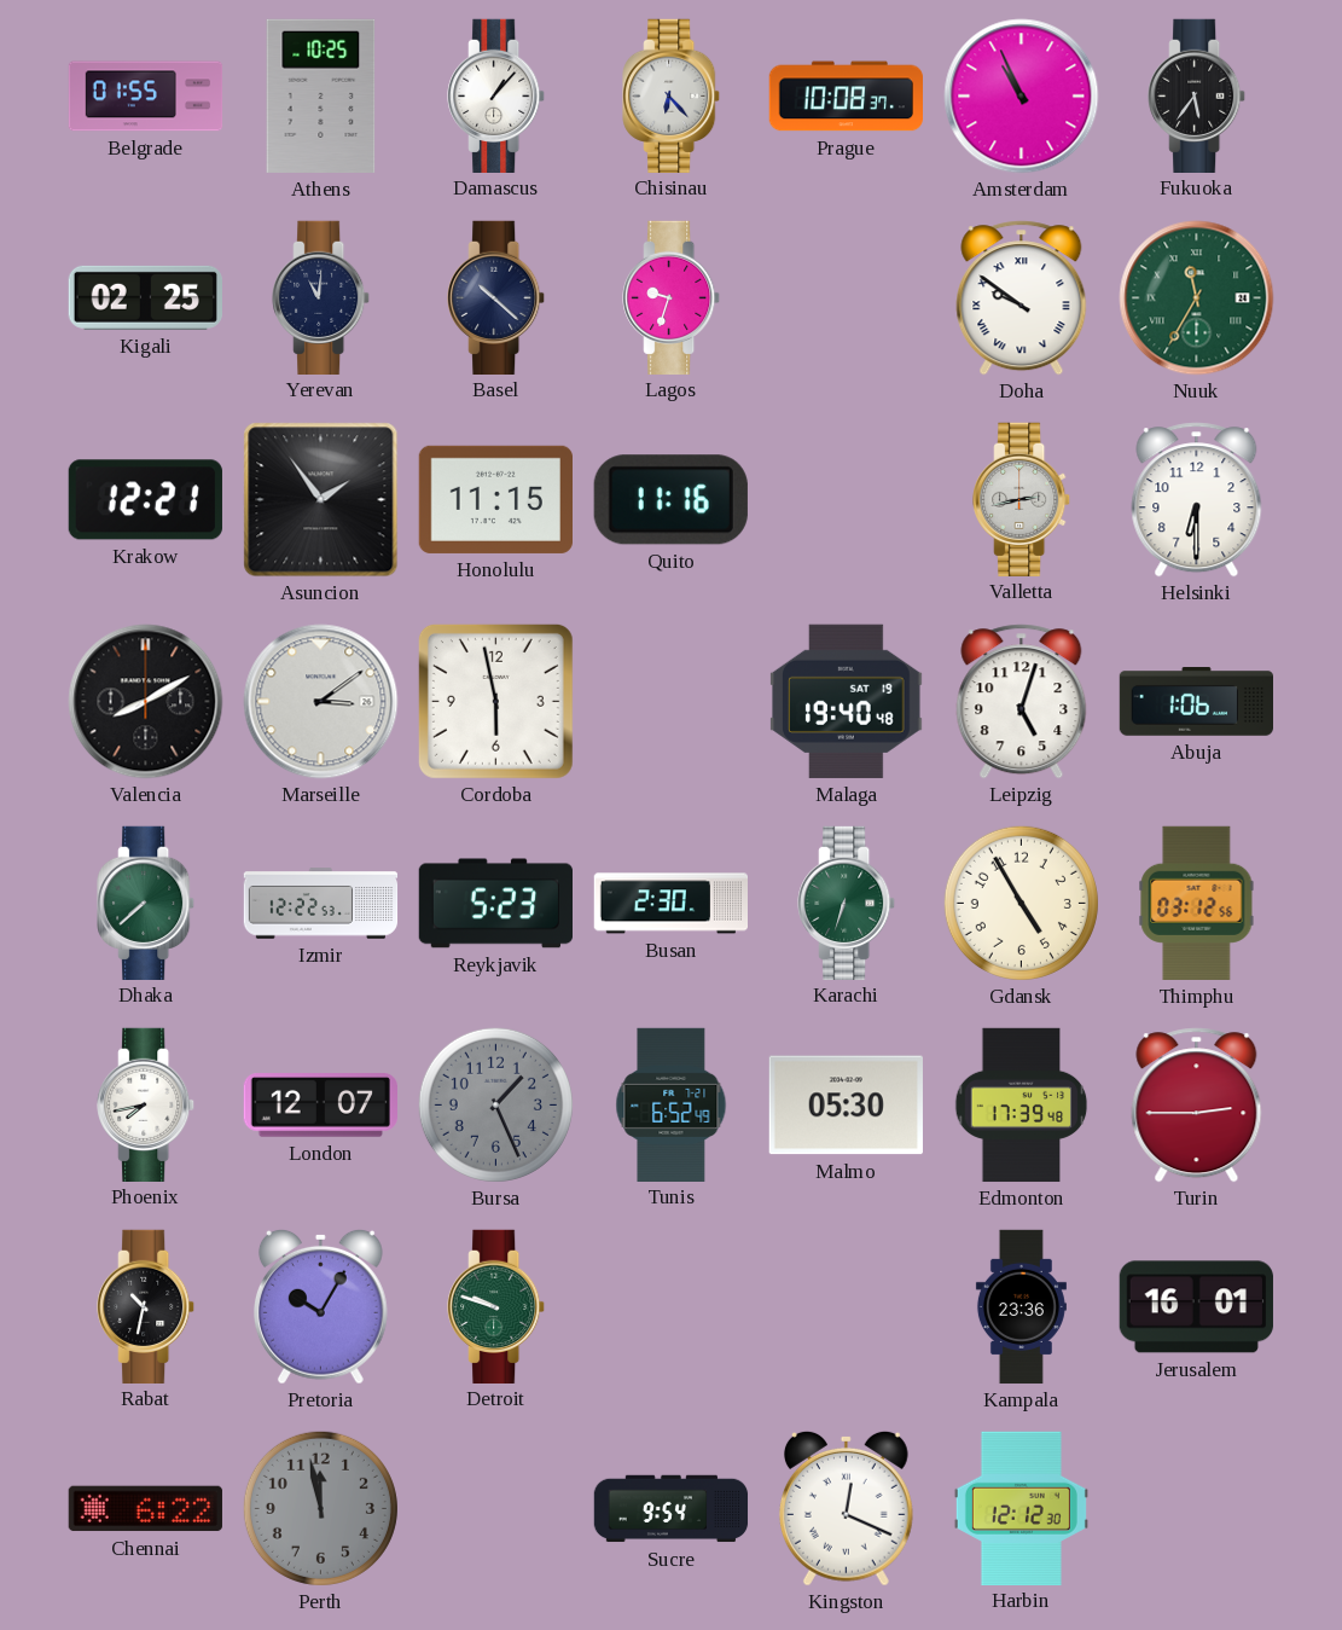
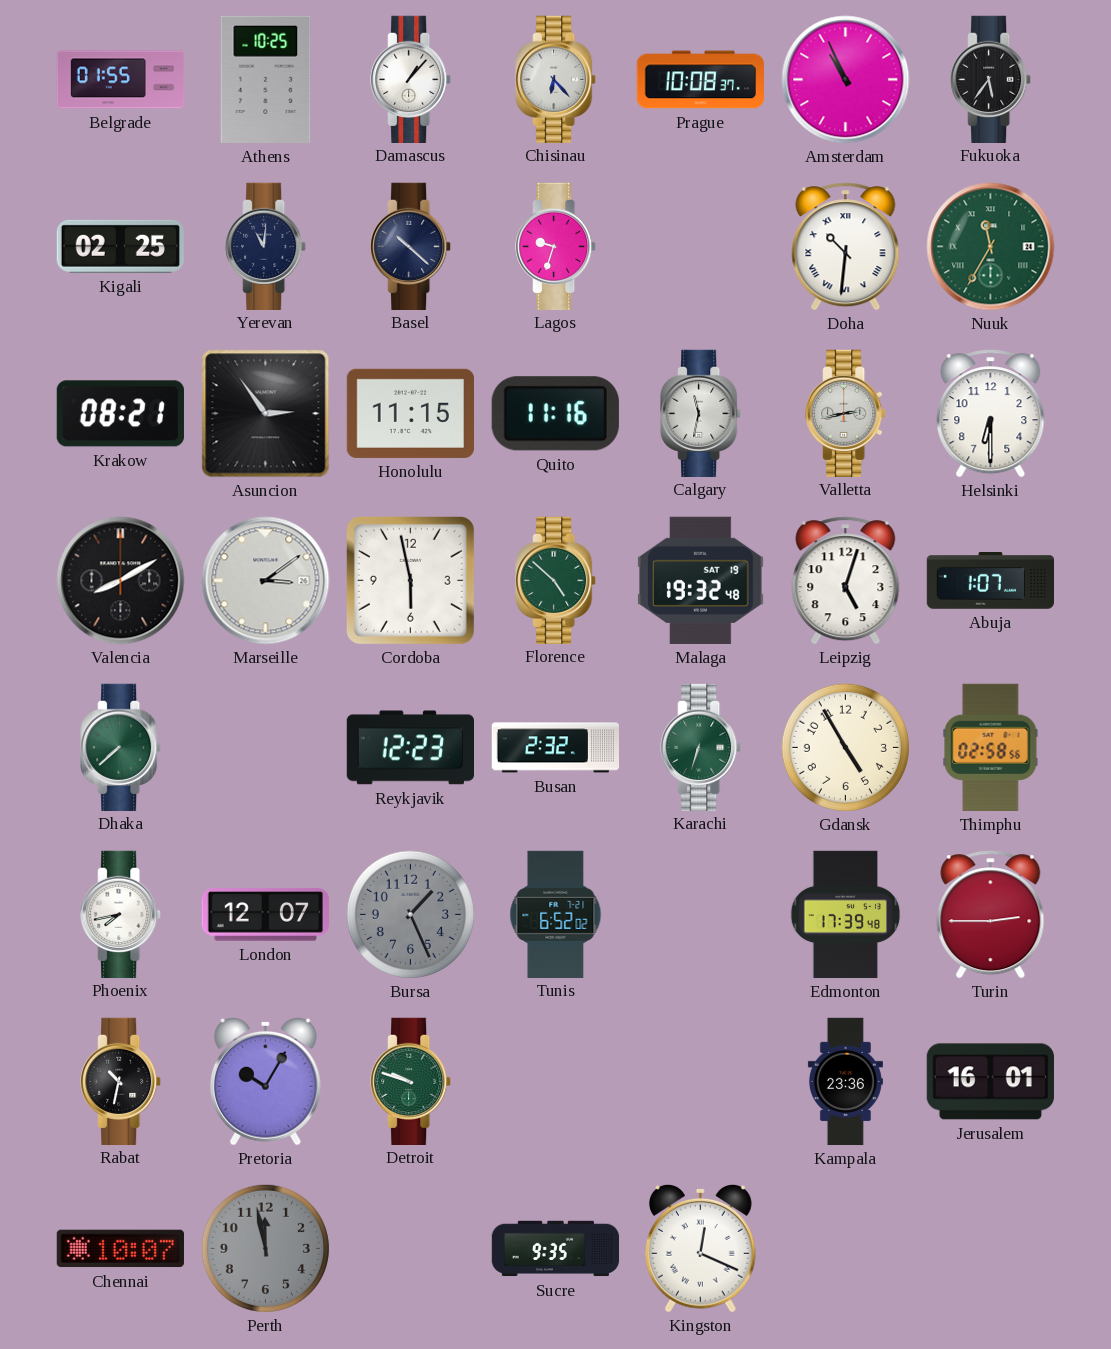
Doha: 9:51 -> 10:31 (846, 247)
Krakow: 12:21 -> 08:21 (120, 414)
Asuncion: 1:54 -> 2:54 (266, 414)
Calgary: none -> 11:32 (701, 413)
Florence: none -> 4:52 (556, 580)
Malaga: 19:40 -> 19:32 (701, 580)
Abuja: 1:06 -> 1:07 (990, 581)
Izmir: 12:22 -> none (321, 904)
Reykjavik: 5:23 -> 12:23 (410, 748)
Busan: 2:30 -> 2:32 (555, 748)
Thimphu: 03:12 -> 02:58 (991, 747)
Tunis: 6:52:49 -> 6:52:02 (556, 914)
Malmo: 05:30 -> none (846, 1106)
Chennai: 6:22 -> 10:07 (120, 1249)
Sucre: 9:54 -> 9:35 (556, 1249)
Harbin: 12:12 -> none (1021, 1508)
